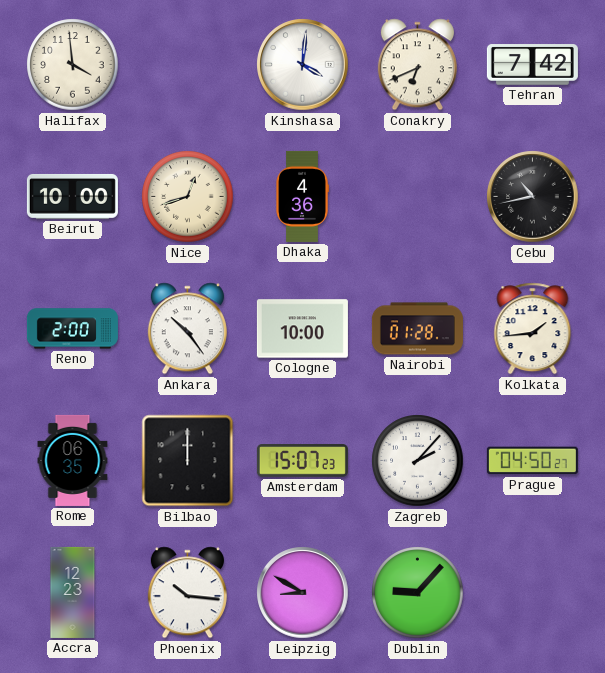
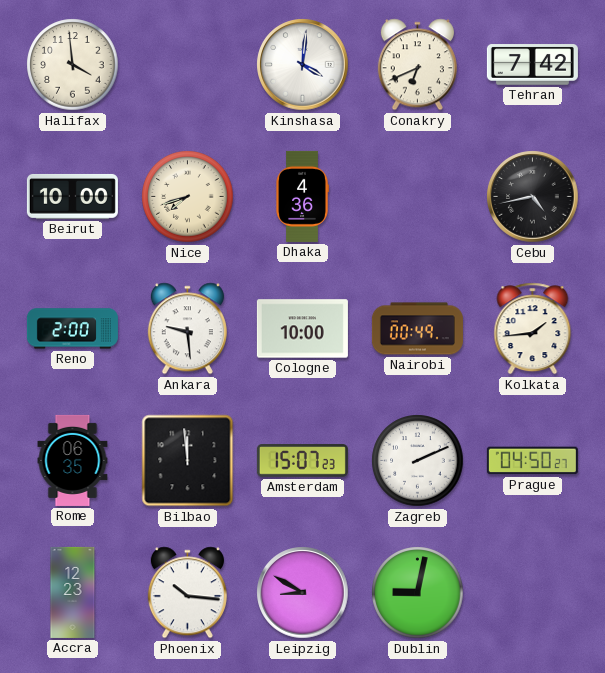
Nice: 12:42 -> 7:42 (188, 197)
Cebu: 10:43 -> 4:43 (533, 197)
Ankara: 10:24 -> 9:29 (187, 329)
Nairobi: 01:28 -> 00:49 (417, 329)
Bilbao: 12:00 -> 11:59 (188, 461)
Zagreb: 2:07 -> 2:11 (418, 461)
Dublin: 9:07 -> 9:02 (418, 593)
